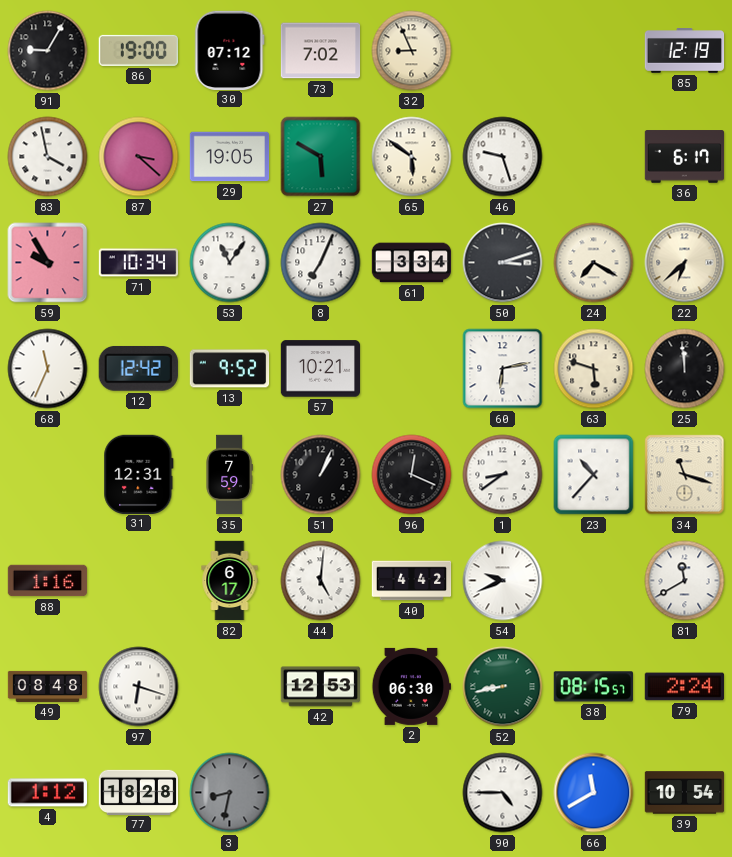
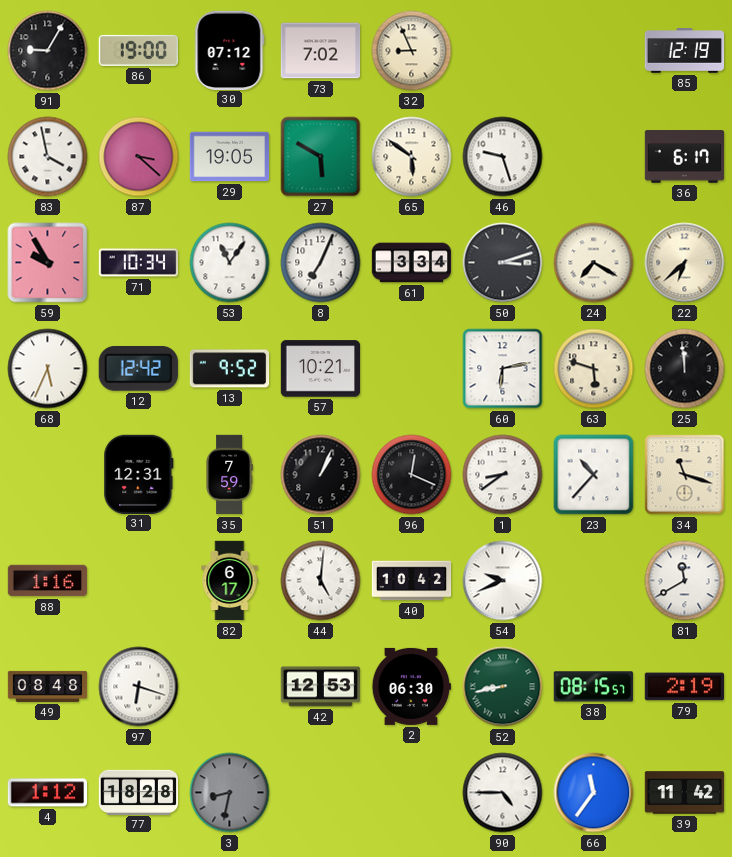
68: 11:34 -> 5:34 (48, 369)
40: 4:42 -> 10:42 (412, 581)
79: 2:24 -> 2:19 (684, 687)
66: 11:40 -> 11:36 (594, 793)
39: 10:54 -> 11:42 (685, 793)
